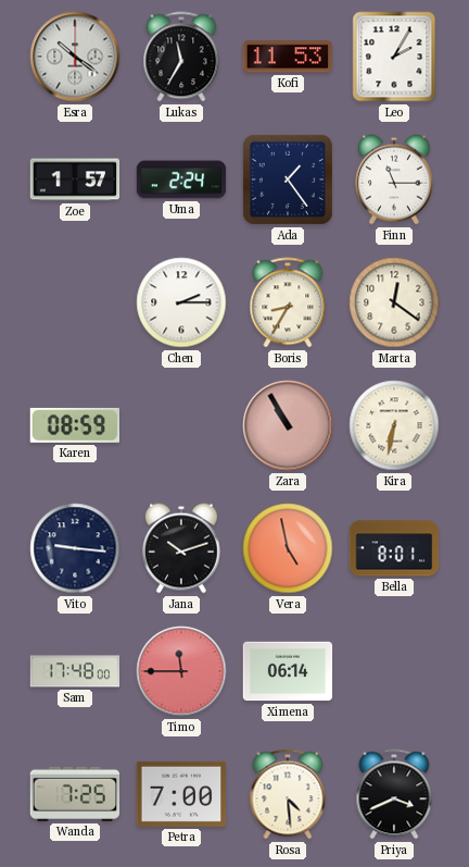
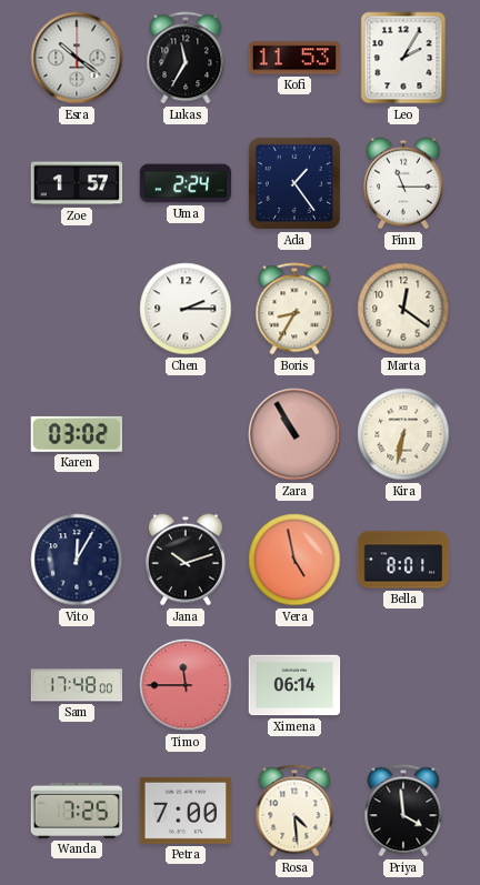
Karen: 08:59 -> 03:02 (76, 434)
Vito: 9:16 -> 12:05 (77, 560)
Priya: 3:41 -> 3:59 (403, 811)
